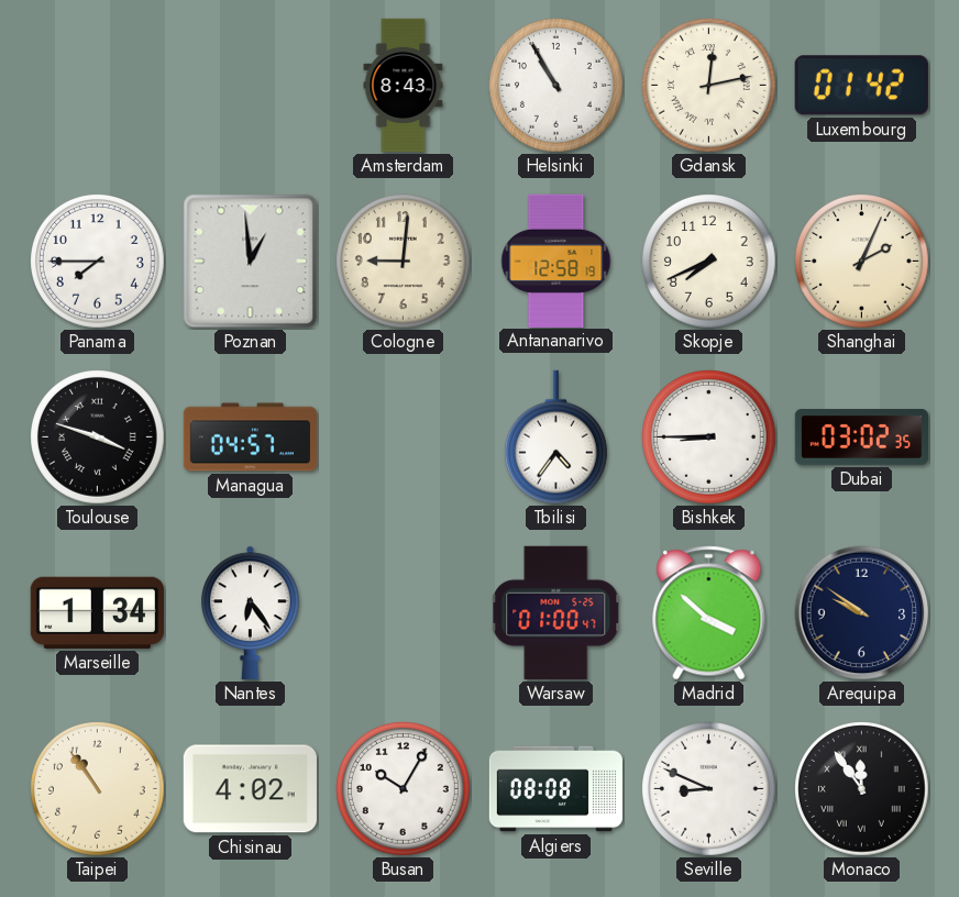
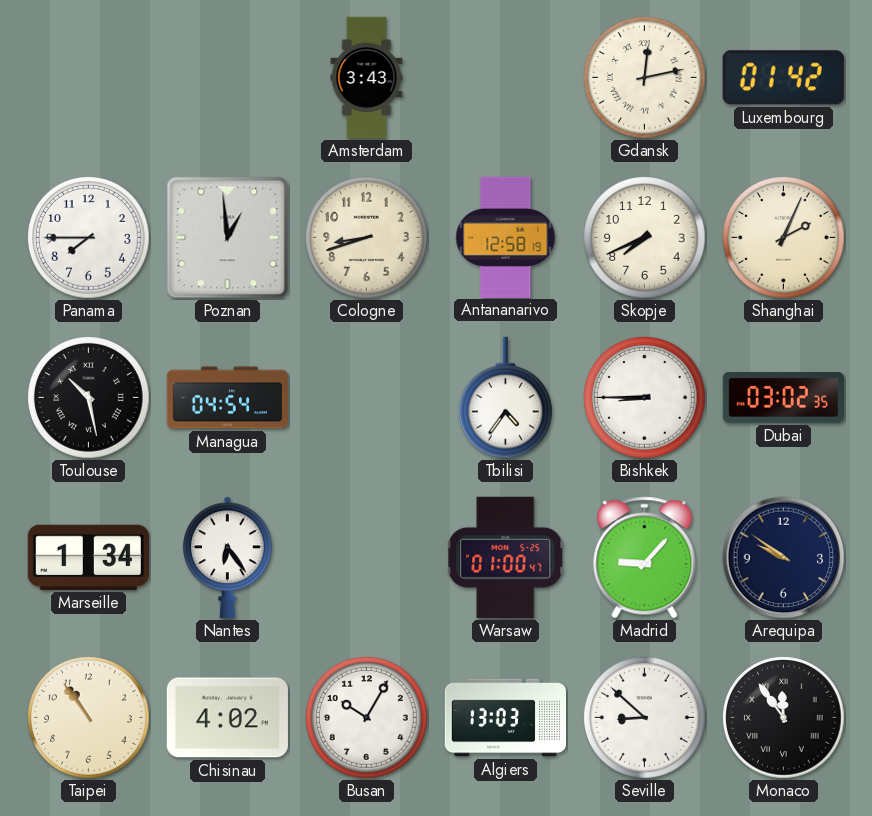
Amsterdam: 8:43 -> 3:43 (367, 78)
Helsinki: 10:55 -> none (556, 86)
Cologne: 9:01 -> 8:42 (367, 238)
Toulouse: 3:48 -> 10:28 (89, 398)
Managua: 04:57 -> 04:54 (227, 398)
Madrid: 3:52 -> 9:07 (645, 558)
Algiers: 08:08 -> 13:03 (505, 718)
Seville: 8:49 -> 8:52 (645, 718)
